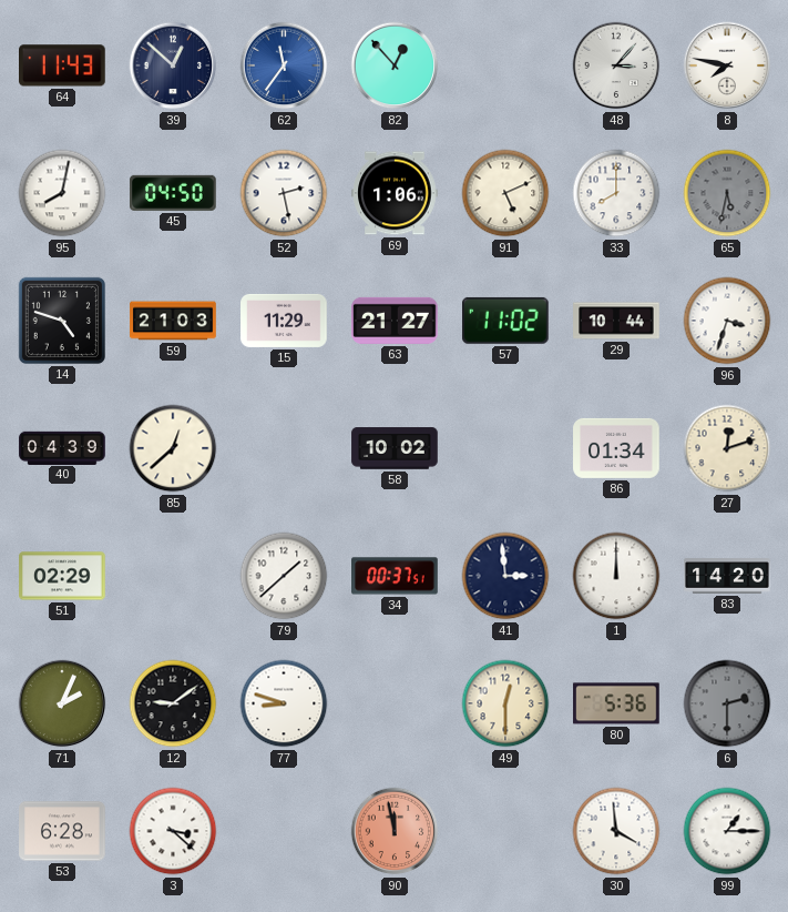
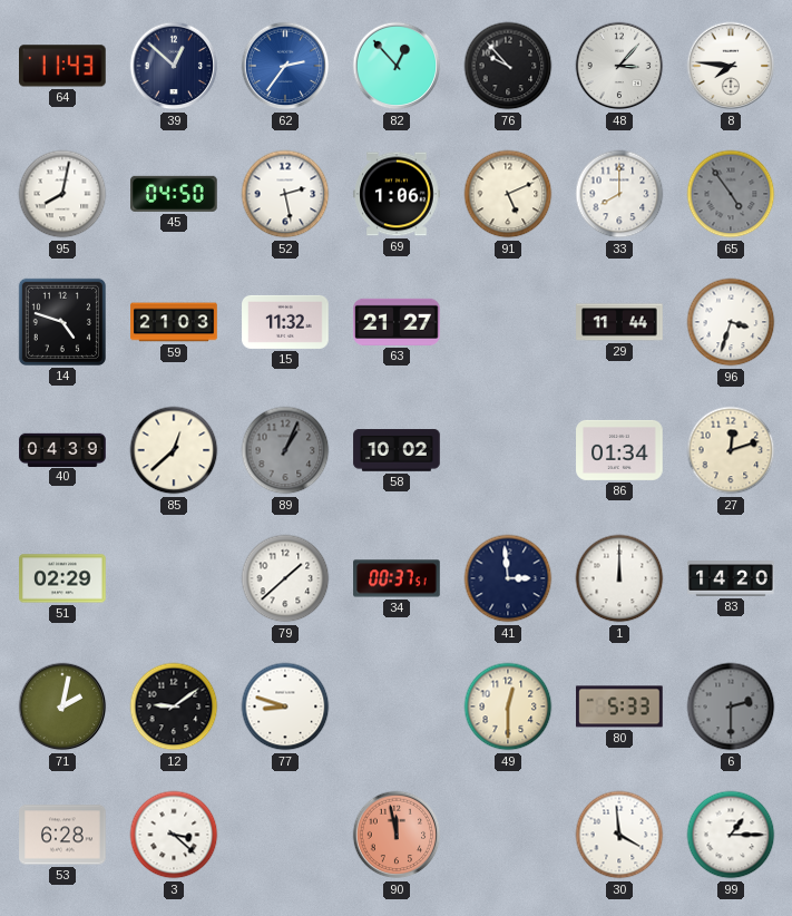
62: 11:36 -> 2:36 (285, 66)
76: none -> 9:53 (508, 66)
8: 7:47 -> 7:46 (731, 66)
65: 5:32 -> 4:54 (731, 194)
15: 11:29 -> 11:32 (285, 322)
57: 11:02 -> none (506, 321)
29: 10:44 -> 11:44 (619, 322)
89: none -> 1:04 (285, 450)
71: 2:04 -> 2:02 (62, 707)
80: 5:36 -> 5:33 (619, 707)
